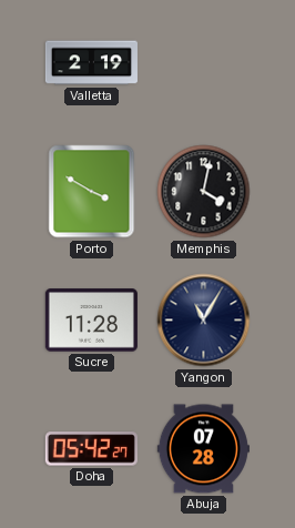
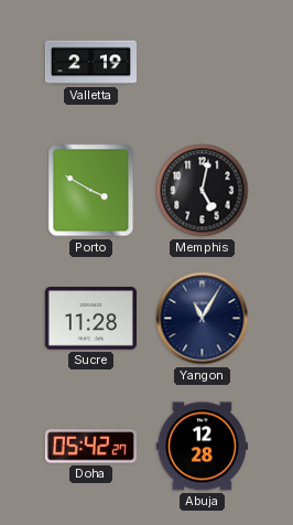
Memphis: 4:02 -> 5:02 (203, 191)
Abuja: 07:28 -> 12:28 (202, 447)
